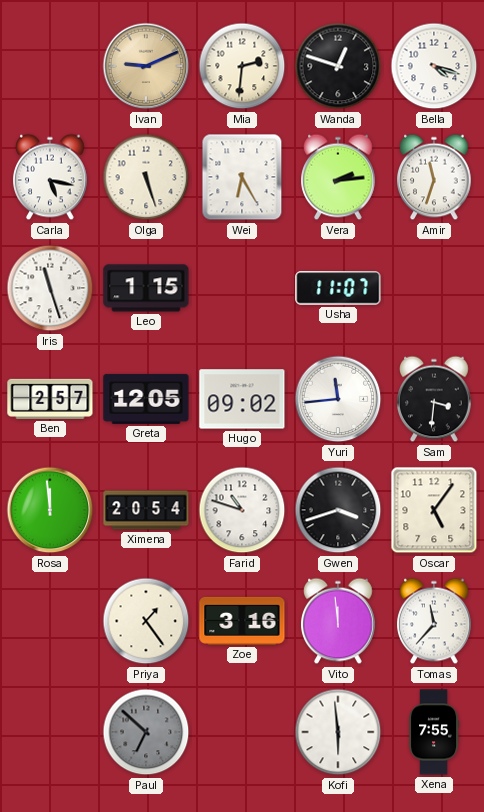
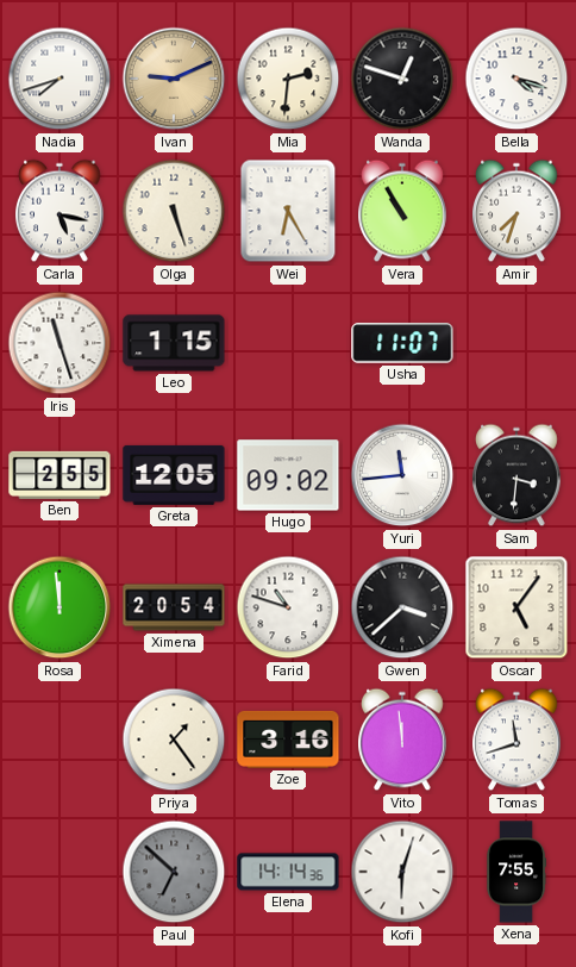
Nadia: none -> 7:42 (60, 79)
Vera: 2:14 -> 10:55 (402, 211)
Amir: 11:33 -> 7:33 (516, 211)
Ben: 2:57 -> 2:55 (60, 475)
Gwen: 3:42 -> 3:38 (402, 607)
Tomas: 11:37 -> 11:42 (516, 740)
Elena: none -> 14:14 (288, 872)
Kofi: 5:59 -> 6:03 (402, 872)
